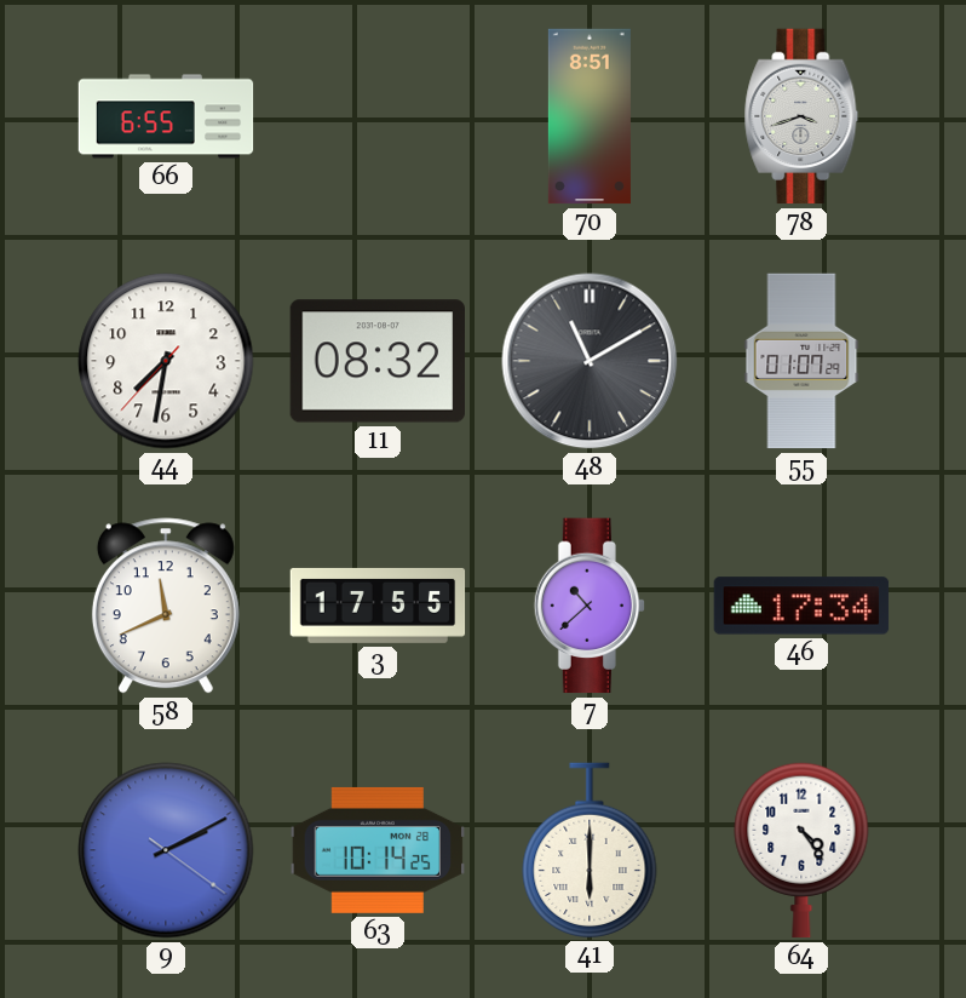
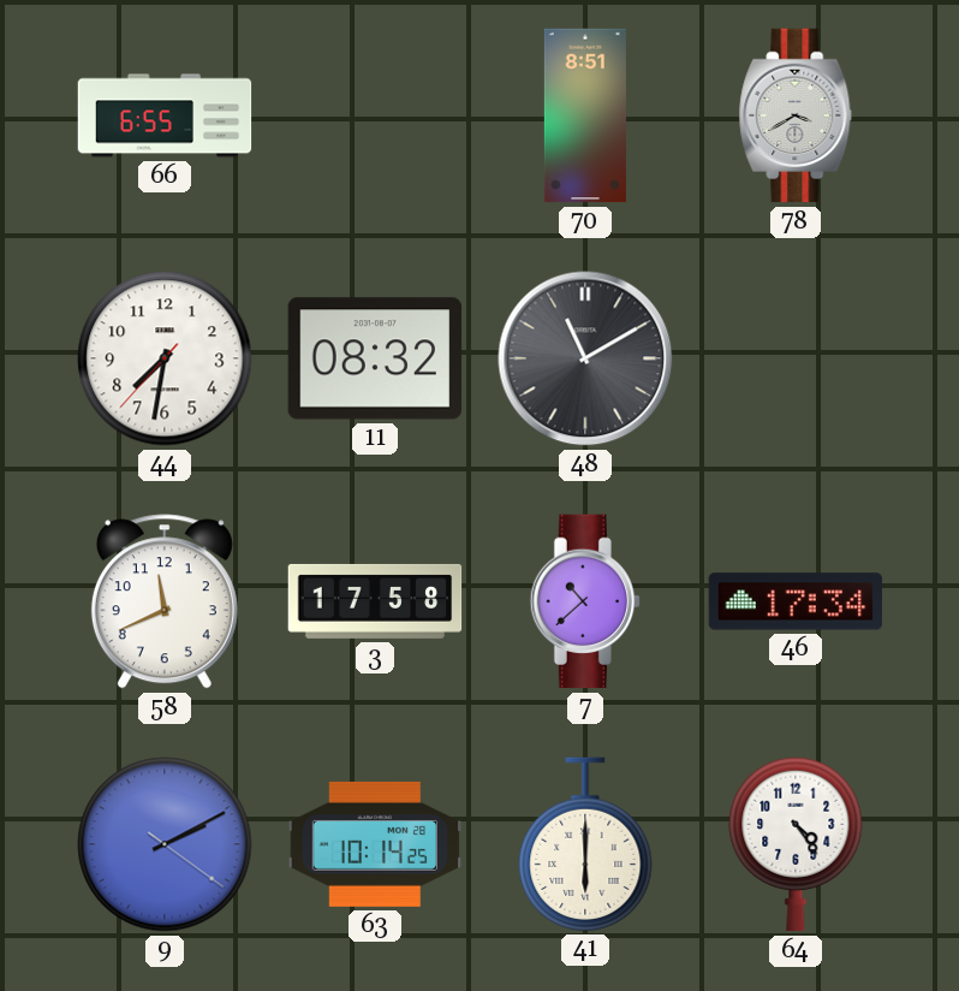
78: 3:42 -> 3:40 (796, 115)
55: 01:07 -> none (801, 361)
3: 17:55 -> 17:58 (375, 601)
